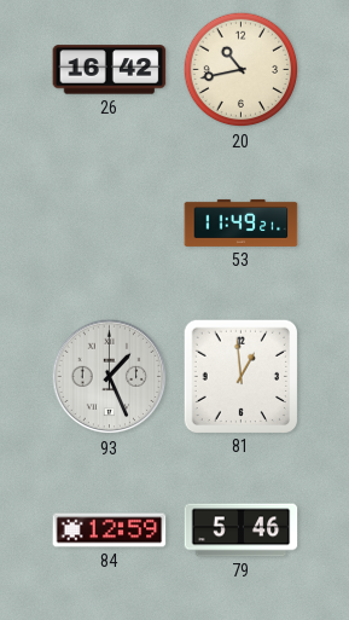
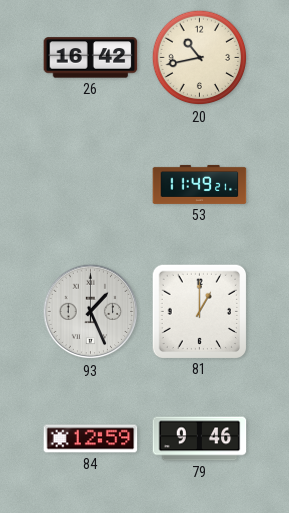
81: 12:59 -> 1:00 (199, 311)
79: 5:46 -> 9:46 (200, 439)
